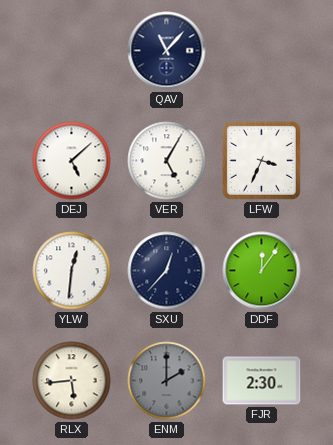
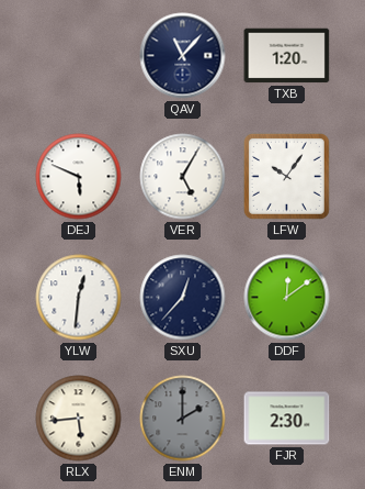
TXB: none -> 1:20 (287, 56)
DEJ: 5:08 -> 5:49 (79, 177)
LFW: 3:34 -> 10:06 (286, 176)
DDF: 12:06 -> 12:09 (287, 298)
